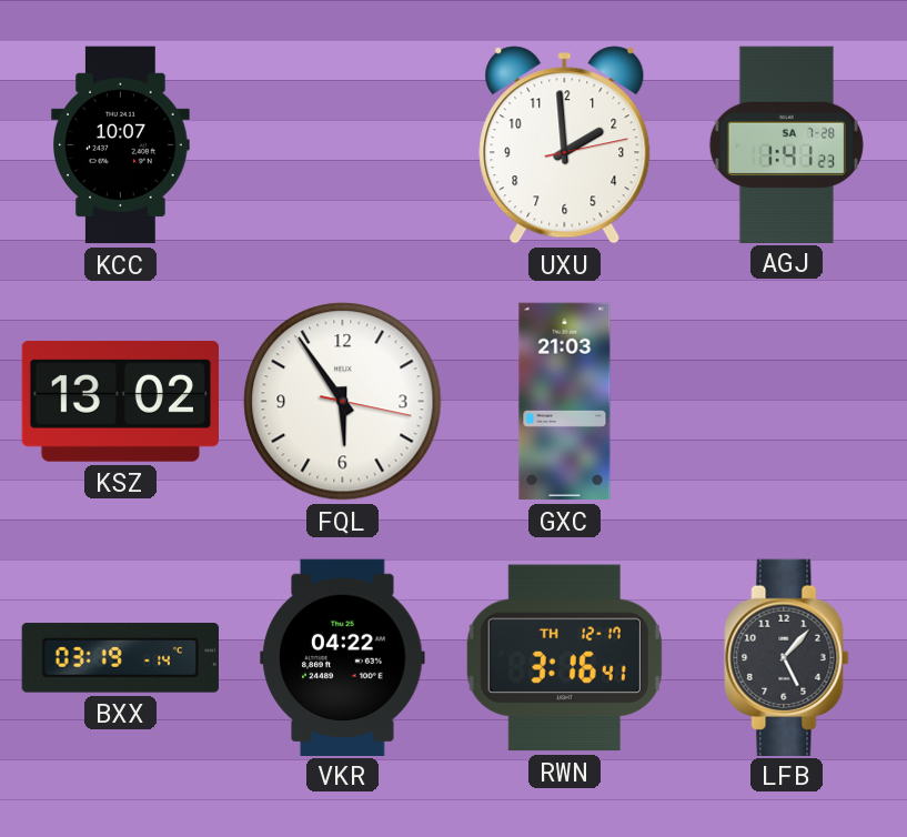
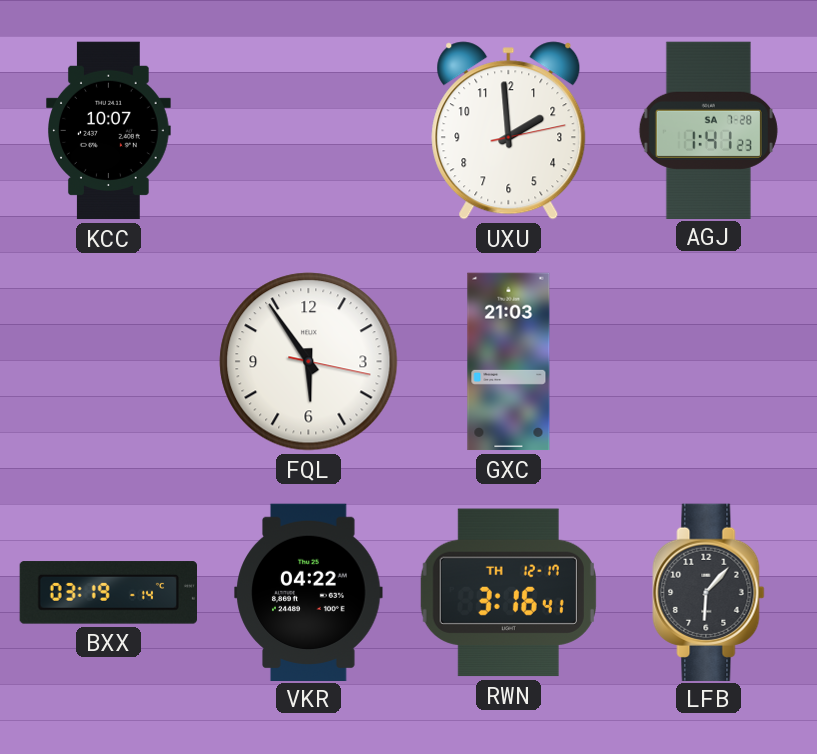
KSZ: 13:02 -> none (120, 401)
LFB: 5:07 -> 6:07 (709, 592)
